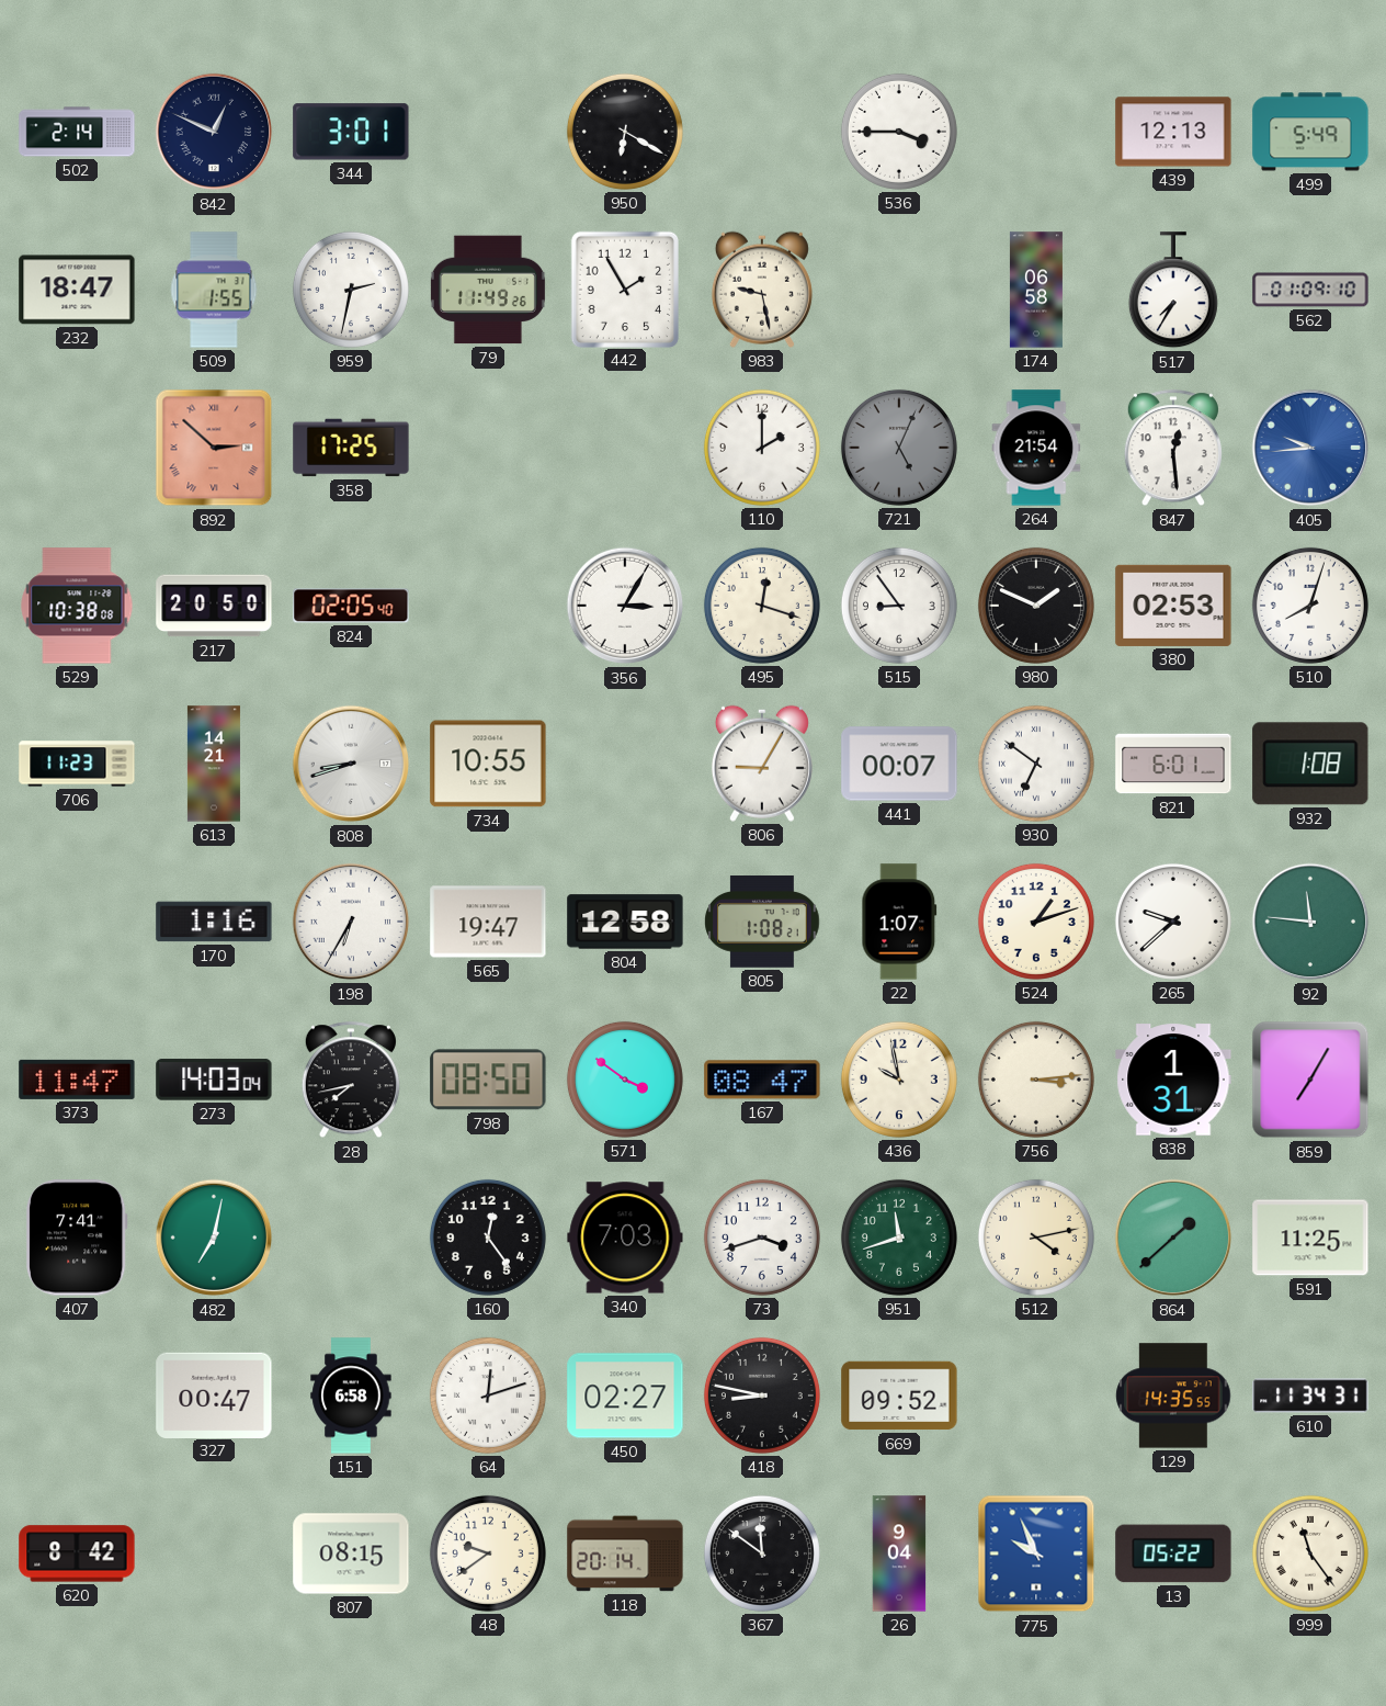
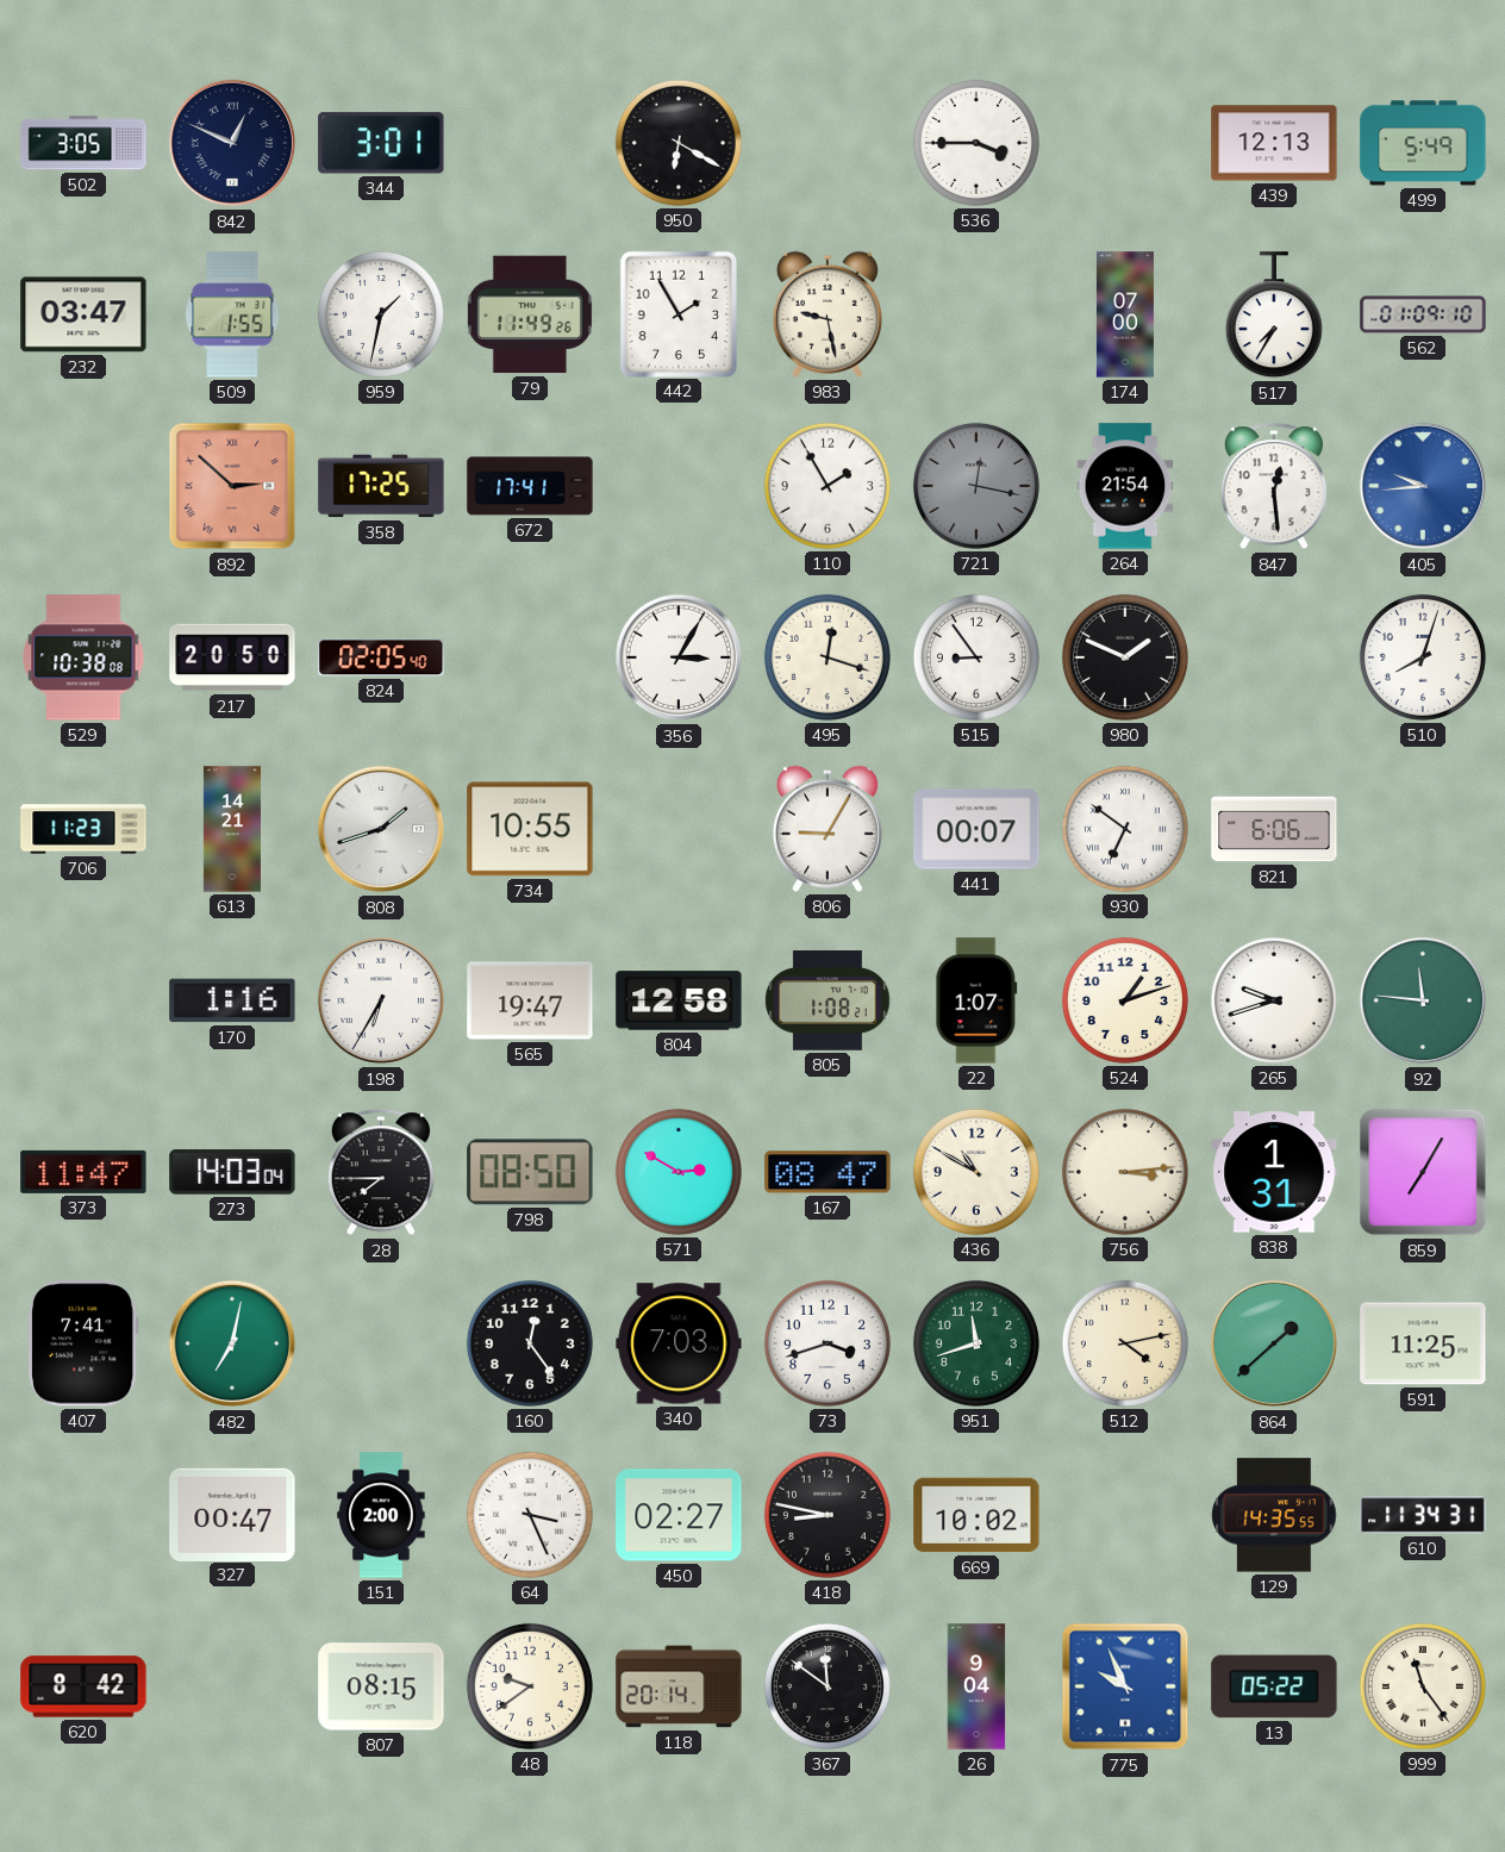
502: 2:14 -> 3:05 (83, 143)
232: 18:47 -> 03:47 (83, 314)
959: 2:32 -> 1:32 (381, 314)
174: 06:58 -> 07:00 (1125, 314)
672: none -> 17:41 (530, 486)
110: 2:00 -> 1:55 (828, 486)
721: 5:04 -> 12:17 (976, 486)
380: 02:53 -> none (1173, 606)
808: 8:42 -> 1:42 (381, 829)
821: 6:01 -> 6:06 (1274, 829)
932: 1:08 -> none (1310, 764)
265: 9:38 -> 9:42 (1274, 1000)
28: 7:43 -> 7:45 (381, 1173)
571: 3:51 -> 2:50 (679, 1172)
436: 9:58 -> 10:50 (976, 1172)
151: 6:58 -> 2:00 (381, 1515)
64: 12:12 -> 3:26 (530, 1515)
669: 09:52 -> 10:02 (976, 1515)
